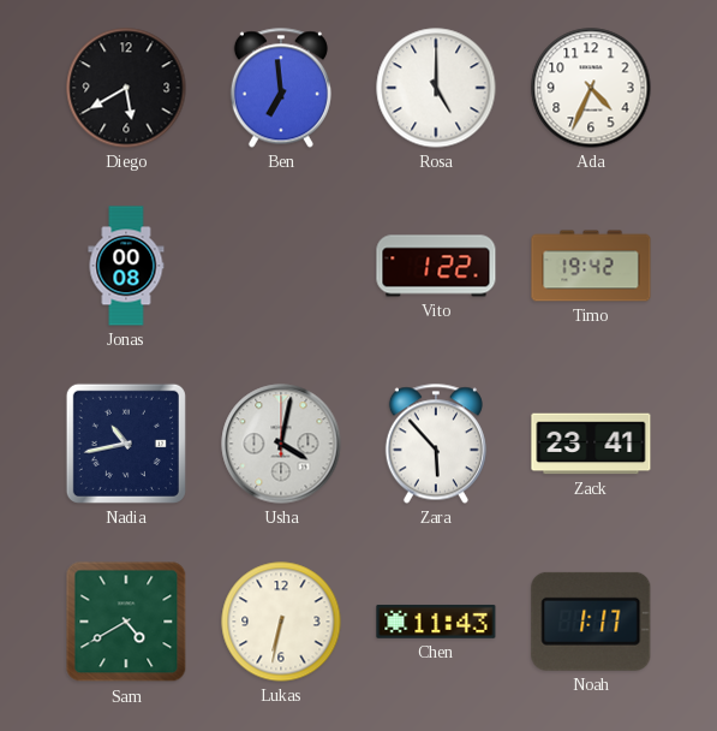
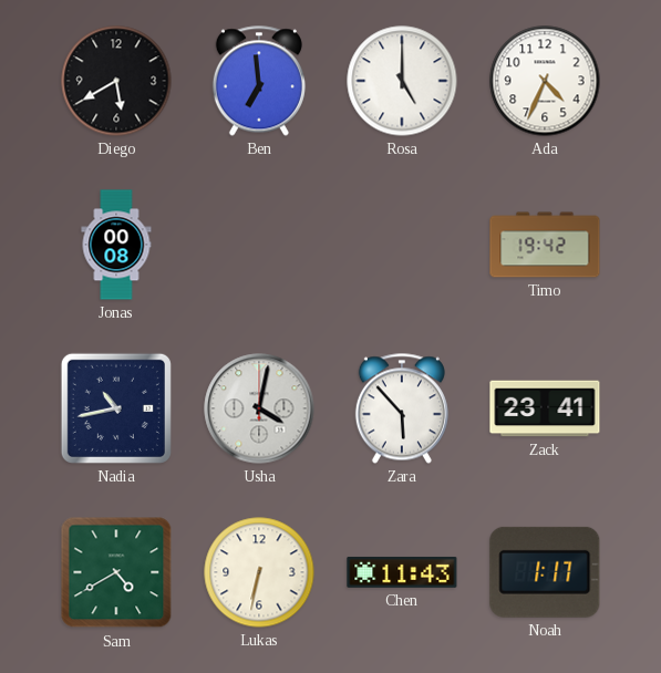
Vito: 1:22 -> none (436, 266)
